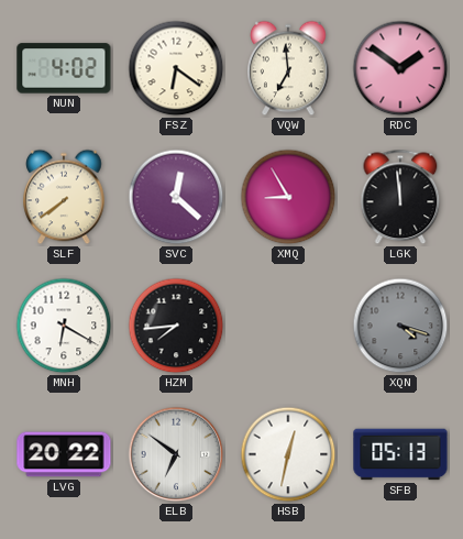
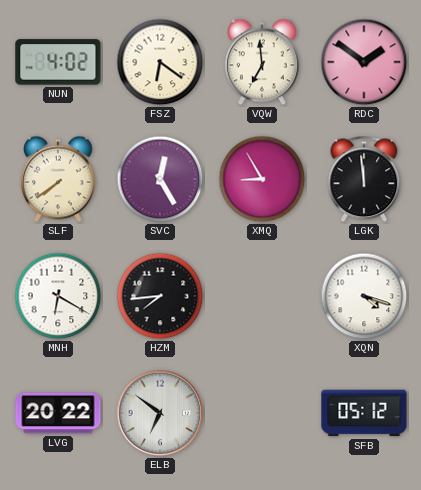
SVC: 12:22 -> 12:25 (160, 179)
XQN dial: grey -> white (364, 296)
HSB: 12:32 -> none (288, 454)
SFB: 05:13 -> 05:12 (364, 413)
